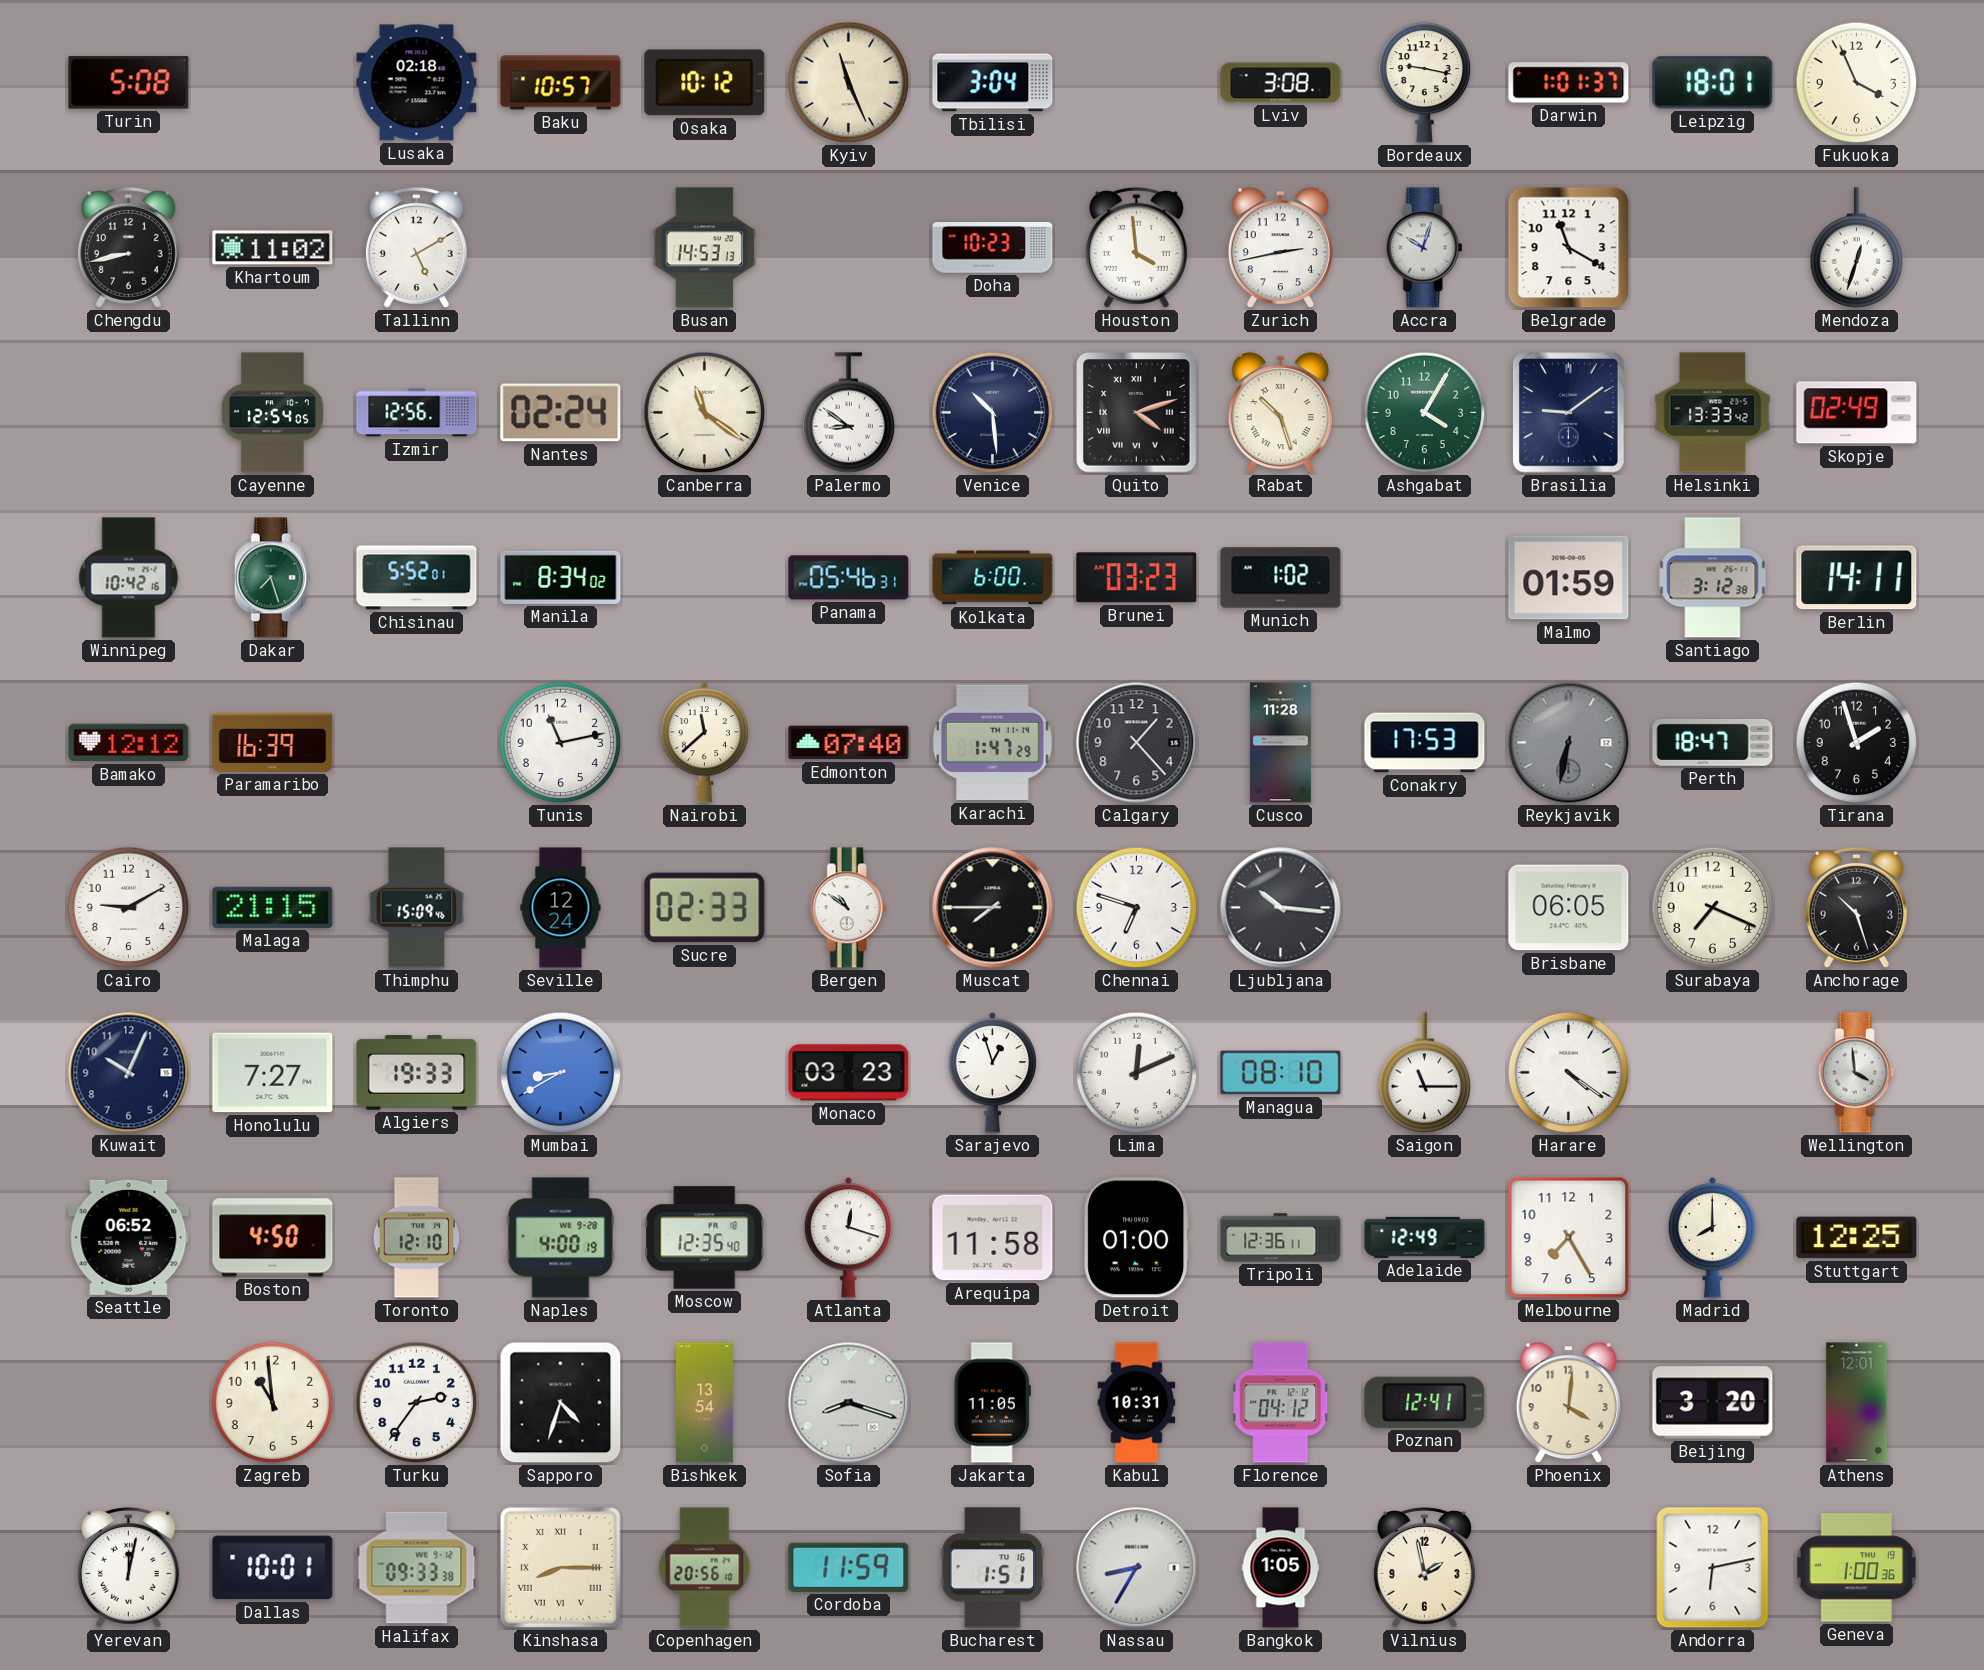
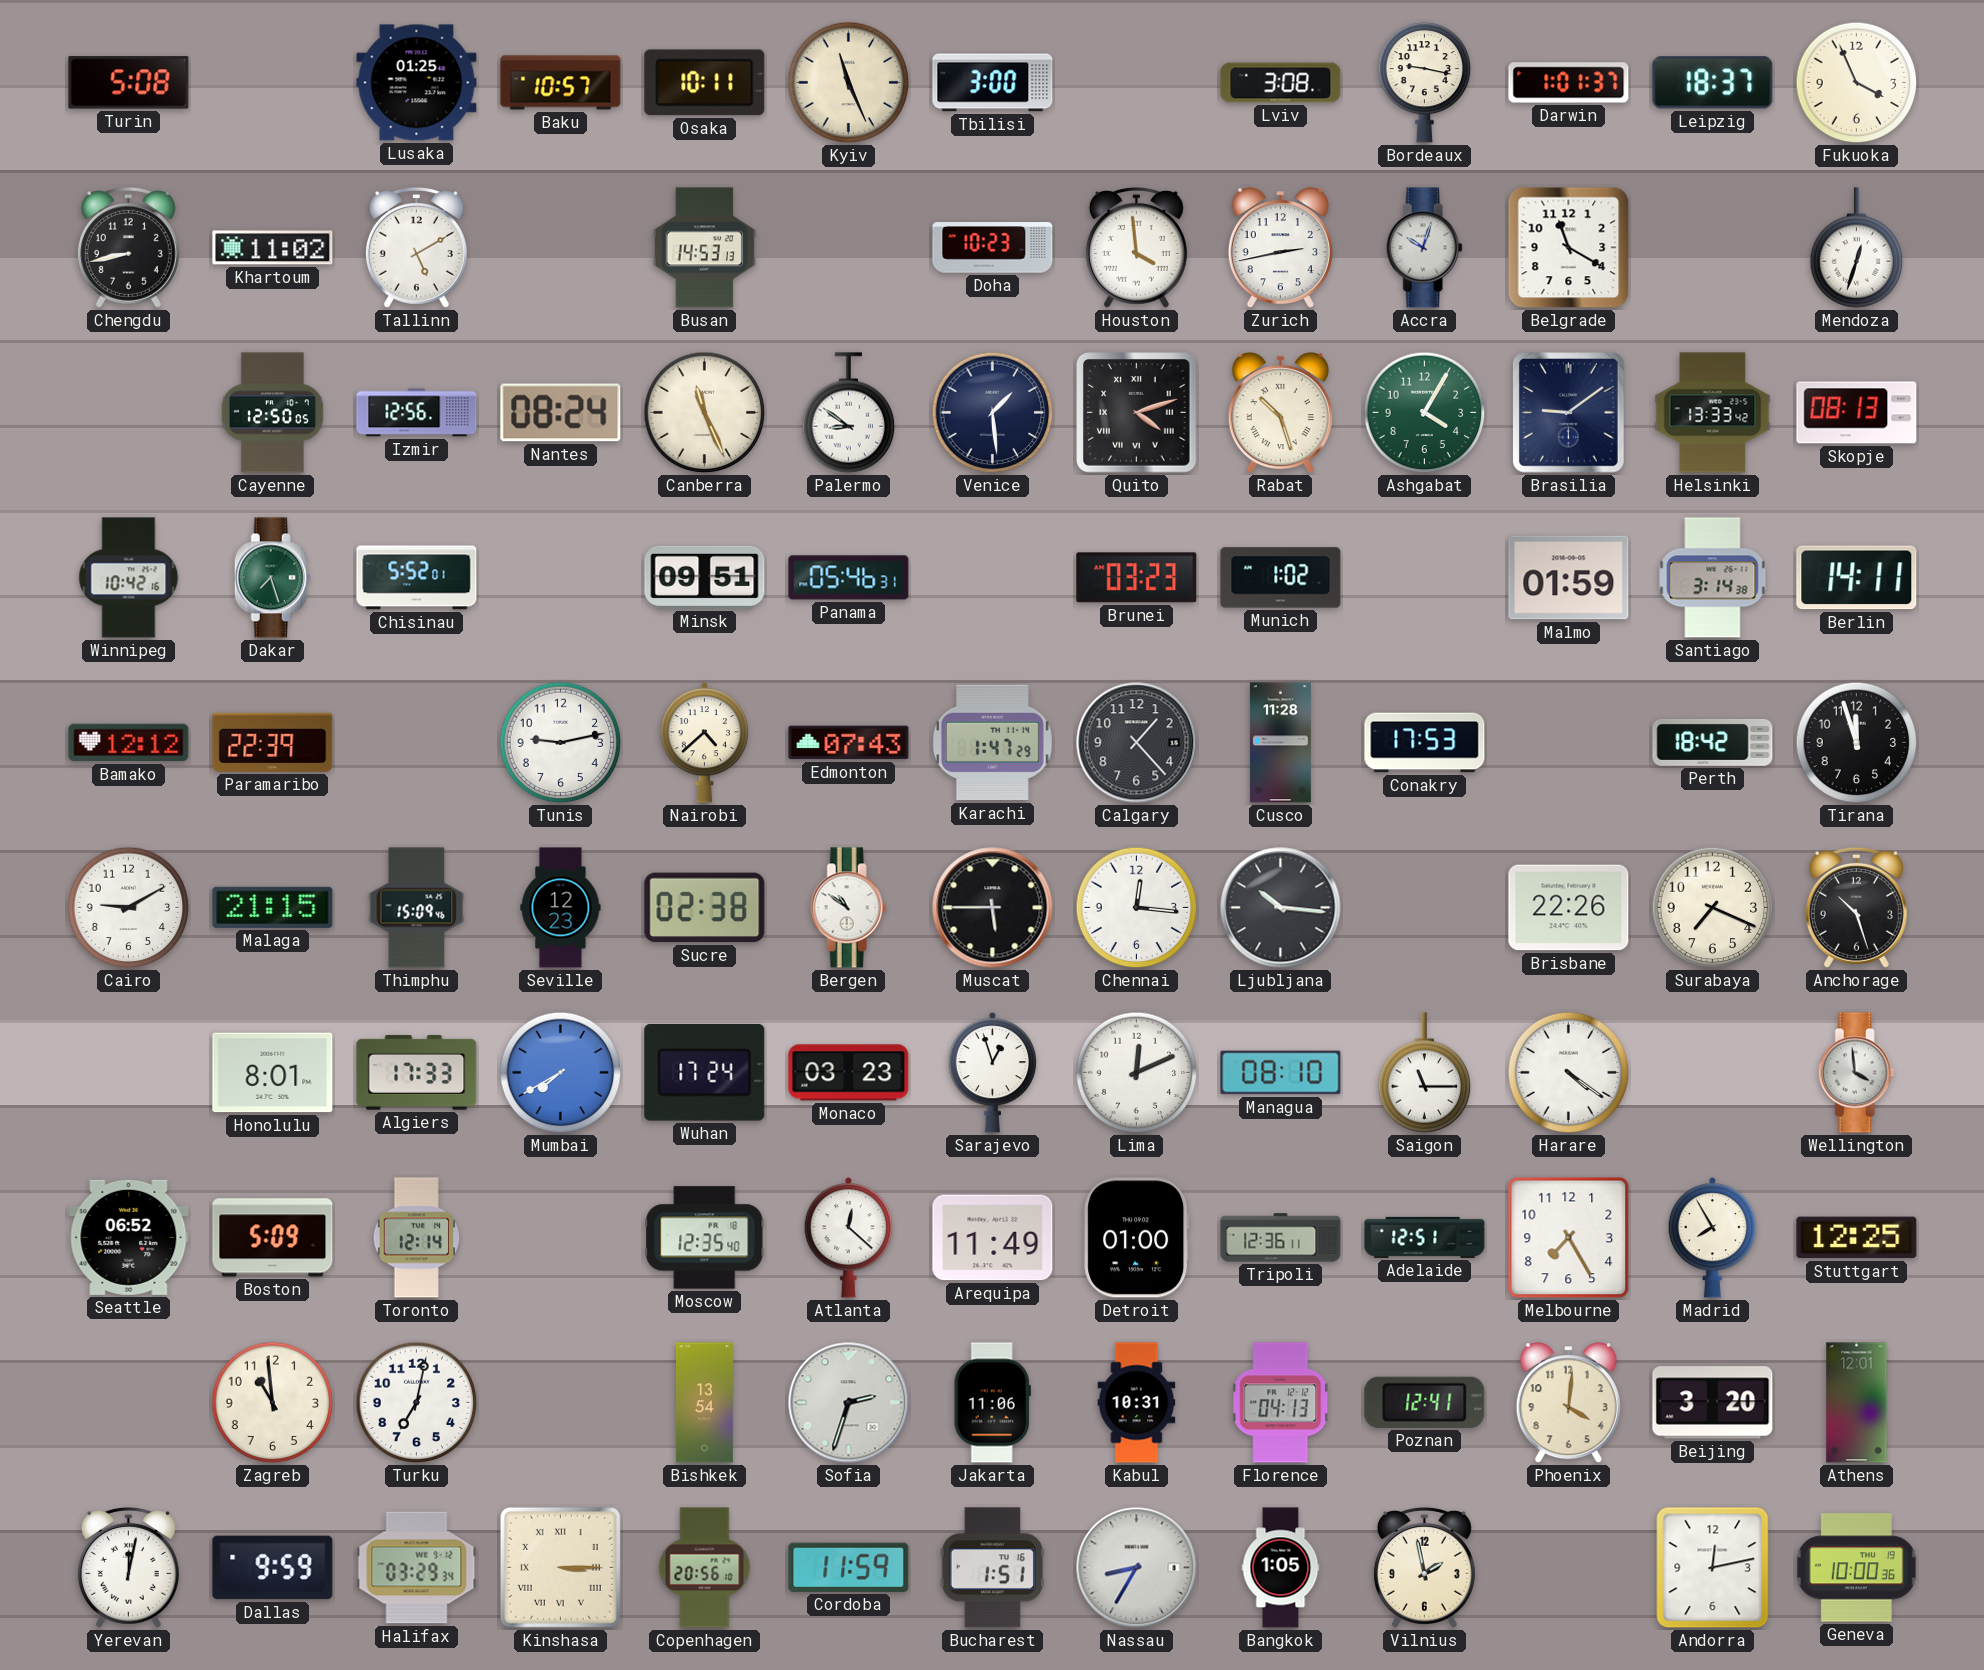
Lusaka: 02:18 -> 01:25 (417, 83)
Osaka: 10:12 -> 10:11 (705, 83)
Tbilisi: 3:04 -> 3:00 (993, 83)
Leipzig: 18:01 -> 18:37 (1713, 83)
Cayenne: 12:54 -> 12:50 (272, 413)
Nantes: 02:24 -> 08:24 (561, 413)
Canberra: 11:21 -> 11:26 (705, 413)
Venice: 10:29 -> 1:29 (993, 413)
Skopje: 02:49 -> 08:13 (1857, 413)
Manila: 8:34 -> none (561, 577)
Minsk: none -> 09:51 (705, 577)
Kolkata: 6:00 -> none (993, 578)
Santiago: 3:12 -> 3:14 (1713, 578)
Paramaribo: 16:39 -> 22:39 (273, 742)
Tunis: 11:13 -> 9:13 (561, 743)
Nairobi: 11:38 -> 4:38 (705, 742)
Edmonton: 07:40 -> 07:43 (849, 743)
Reykjavik: 6:32 -> none (1569, 743)
Perth: 18:47 -> 18:42 (1713, 742)
Tirana: 1:57 -> 11:57 (1857, 743)
Seville: 12:24 -> 12:23 (561, 908)
Sucre: 02:33 -> 02:38 (705, 908)
Muscat: 7:45 -> 5:45 (993, 908)
Chennai: 6:48 -> 12:16 (1137, 908)
Brisbane: 06:05 -> 22:26 (1569, 908)
Kuwait: 10:04 -> none (129, 1073)
Honolulu: 7:27 -> 8:01 (273, 1073)
Algiers: 19:33 -> 17:33 (417, 1073)
Mumbai: 8:40 -> 7:40 (561, 1073)
Wuhan: none -> 17:24 (705, 1073)
Boston: 4:50 -> 5:09 (273, 1238)
Toronto: 12:10 -> 12:14 (417, 1238)
Naples: 4:00 -> none (561, 1238)
Atlanta: 12:18 -> 12:22 (849, 1237)
Arequipa: 11:58 -> 11:49 (993, 1238)
Adelaide: 12:49 -> 12:51 (1425, 1237)
Madrid: 8:00 -> 7:55 (1713, 1237)
Turku: 2:36 -> 7:02 (417, 1403)
Sapporo: 4:33 -> none (561, 1403)
Sofia: 8:18 -> 2:33 (849, 1403)
Jakarta: 11:05 -> 11:06 (992, 1403)
Florence: 04:12 -> 04:13 (1281, 1403)
Dallas: 10:01 -> 9:59 (273, 1568)
Halifax: 09:33 -> 03:29 (417, 1568)
Kinshasa: 8:15 -> 3:15 (560, 1567)
Andorra: 6:13 -> 12:13 (1713, 1568)
Geneva: 1:00 -> 10:00 (1856, 1568)
